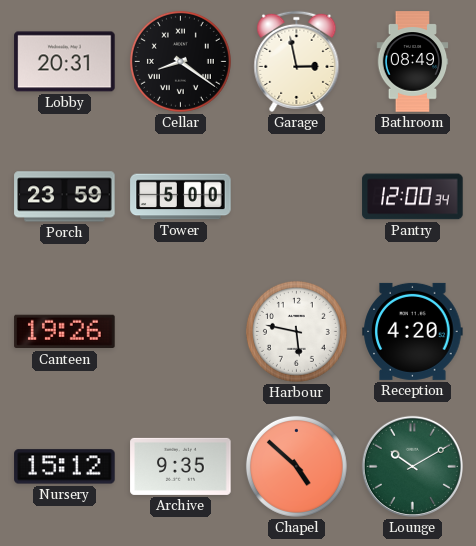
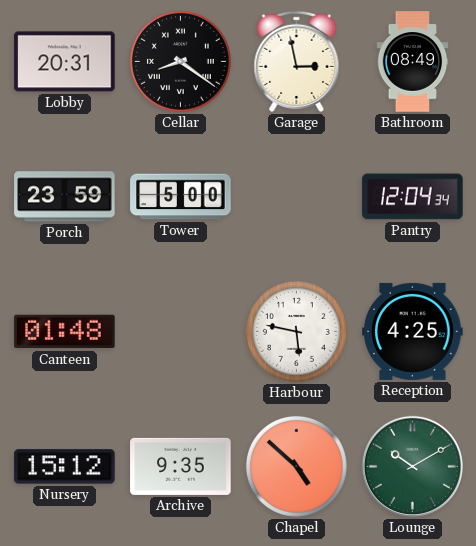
Pantry: 12:00 -> 12:04 (413, 197)
Canteen: 19:26 -> 01:48 (65, 332)
Reception: 4:20 -> 4:25 (413, 331)
